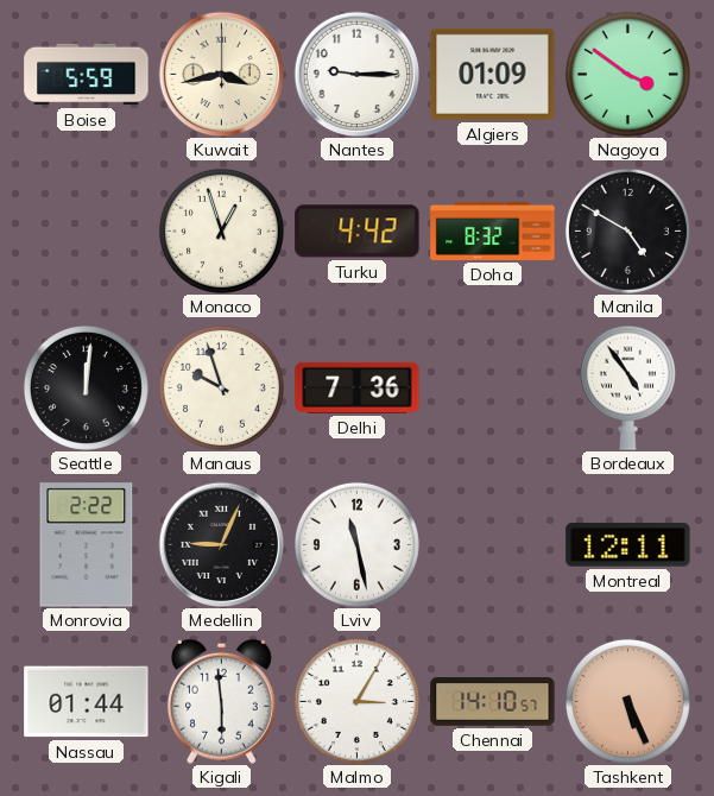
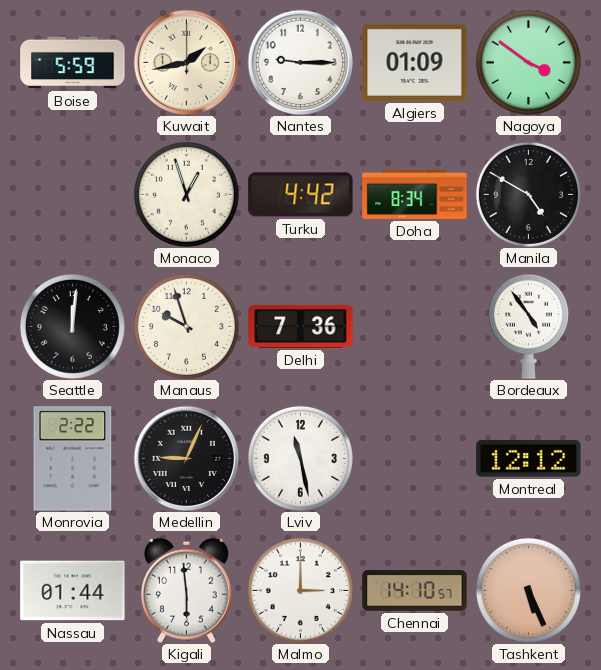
Kuwait: 3:43 -> 1:43 (186, 62)
Doha: 8:32 -> 8:34 (415, 194)
Montreal: 12:11 -> 12:12 (529, 459)
Malmo: 3:05 -> 3:00 (300, 590)
